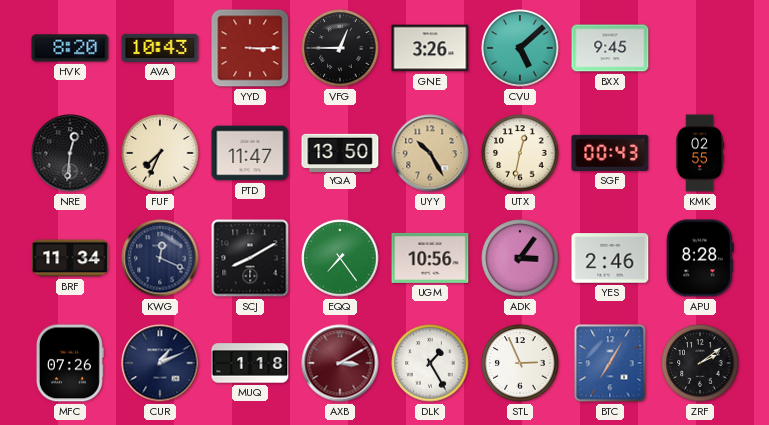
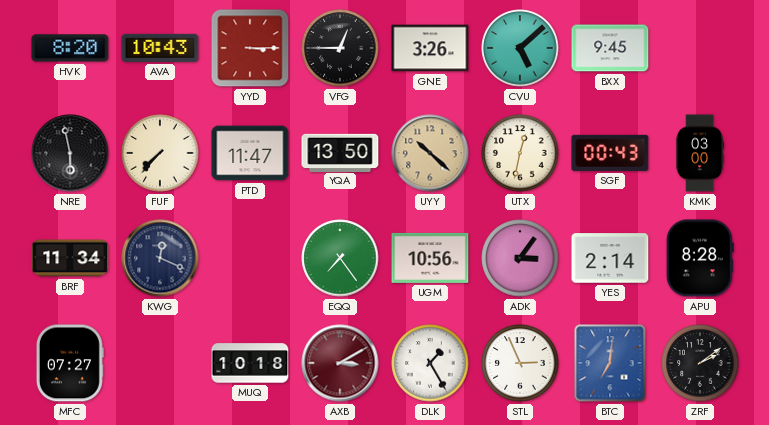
NRE: 12:31 -> 5:58 (70, 153)
FUF: 7:34 -> 7:37 (160, 153)
UYY: 10:25 -> 10:22 (430, 153)
KMK: 02:55 -> 03:00 (700, 153)
SCJ: 8:10 -> none (250, 258)
YES: 2:46 -> 2:14 (610, 258)
MFC: 07:26 -> 07:27 (70, 363)
CUR: 1:11 -> none (160, 363)
MUQ: 1:18 -> 10:18 (250, 363)
BTC: 7:05 -> 7:01 (610, 363)
